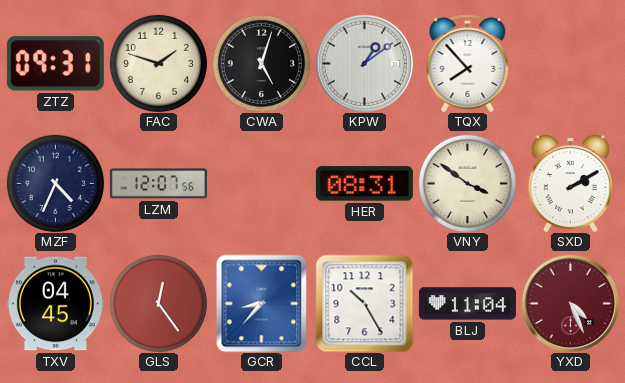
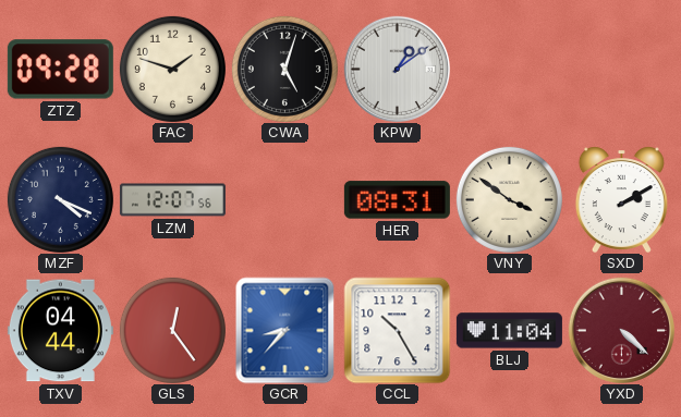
ZTZ: 09:31 -> 09:28 (60, 70)
TQX: 7:53 -> none (468, 63)
MZF: 4:34 -> 4:19 (60, 199)
TXV: 04:45 -> 04:44 (60, 331)
YXD: 4:26 -> 4:22 (621, 330)
